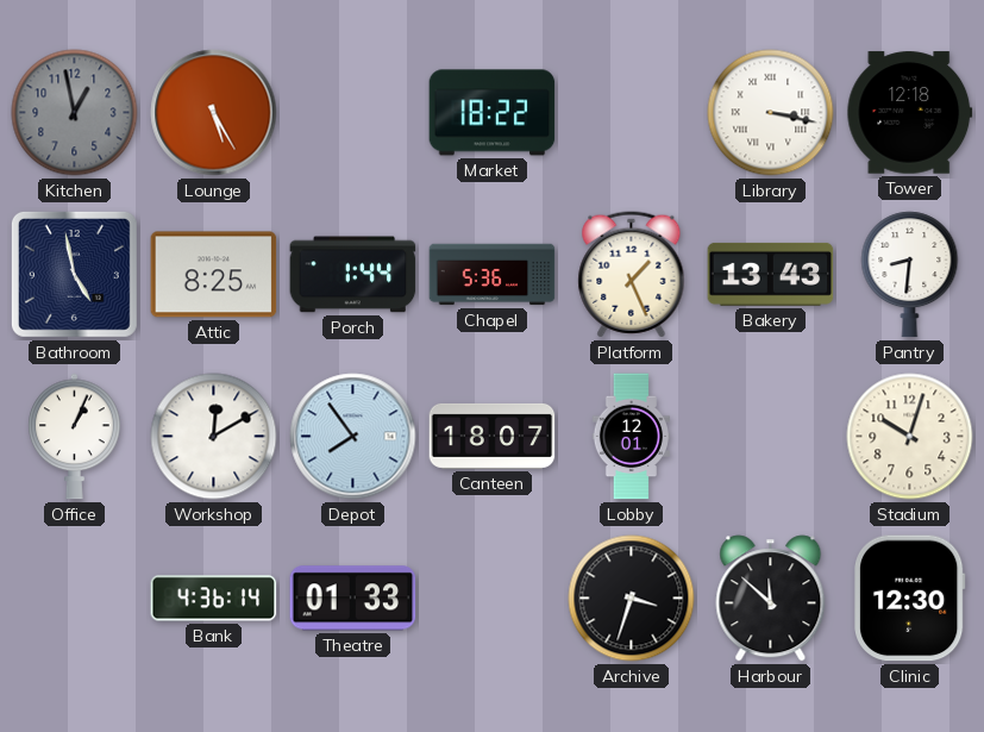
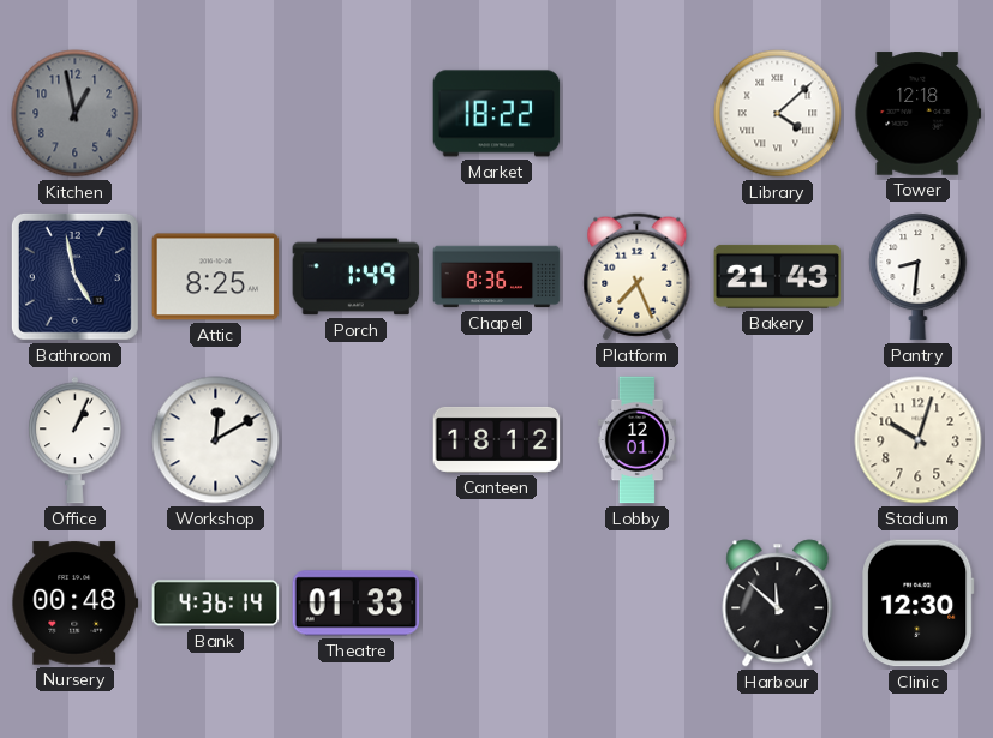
Lounge: 5:25 -> none (214, 113)
Library: 3:17 -> 4:08 (778, 114)
Porch: 1:44 -> 1:49 (357, 277)
Chapel: 5:36 -> 8:36 (497, 277)
Platform: 1:26 -> 7:26 (638, 277)
Bakery: 13:43 -> 21:43 (778, 276)
Depot: 7:54 -> none (353, 437)
Canteen: 18:07 -> 18:12 (497, 439)
Nursery: none -> 00:48 (76, 604)
Archive: 3:33 -> none (632, 599)
